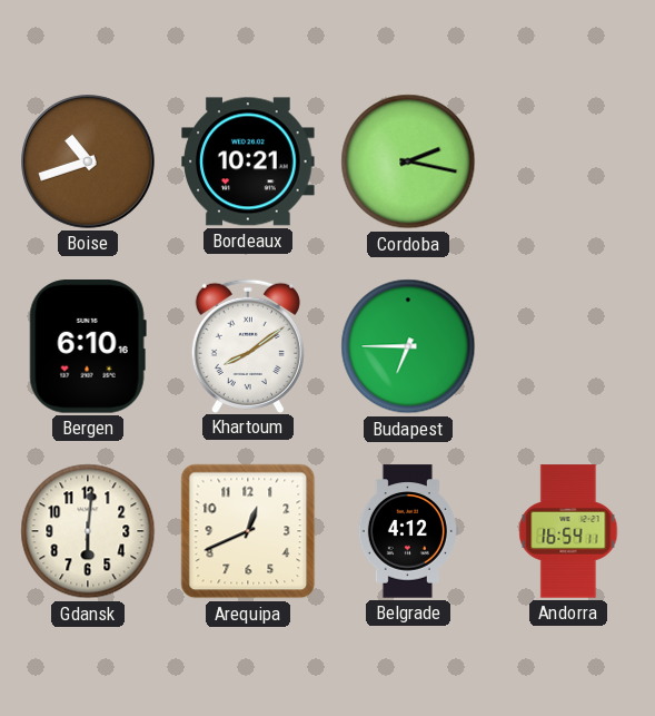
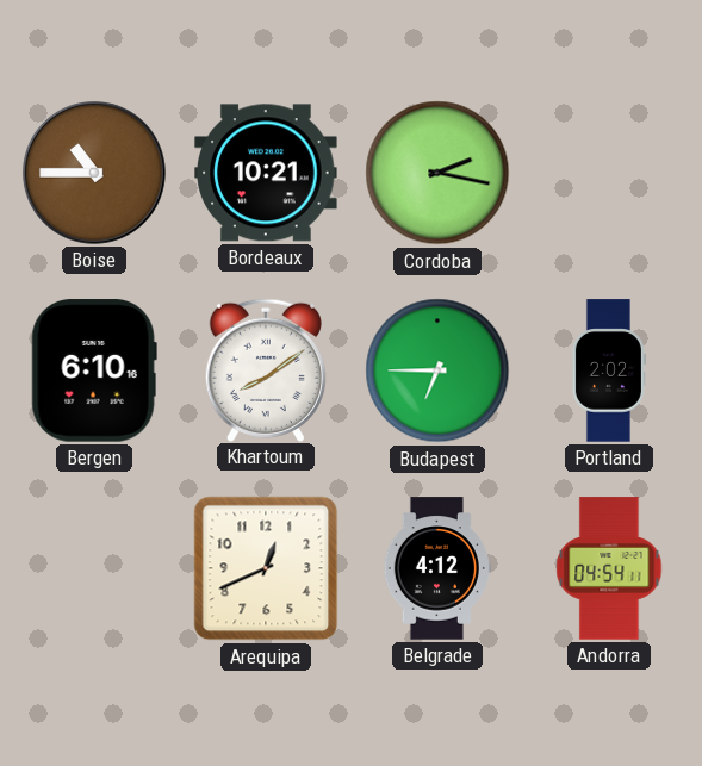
Boise: 10:42 -> 10:45 (95, 174)
Portland: none -> 2:02 (609, 370)
Gdansk: 6:01 -> none (88, 531)
Andorra: 16:54 -> 04:54 (609, 568)
